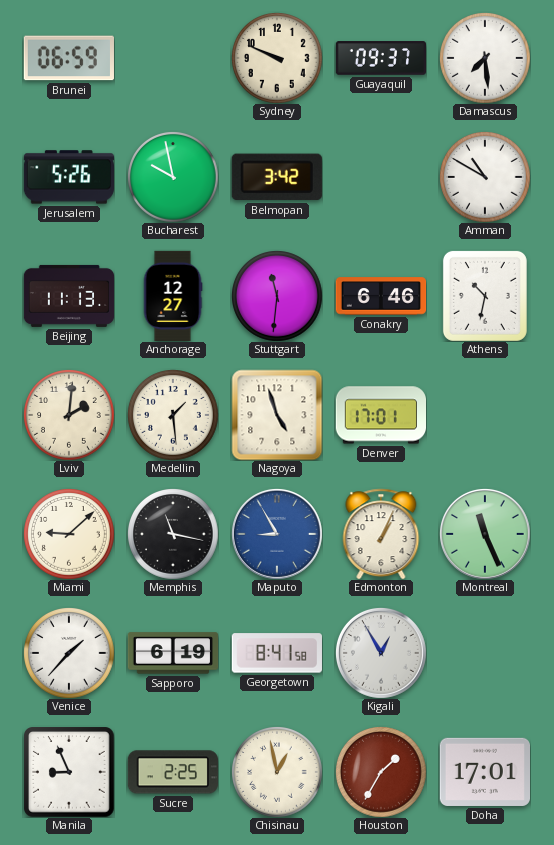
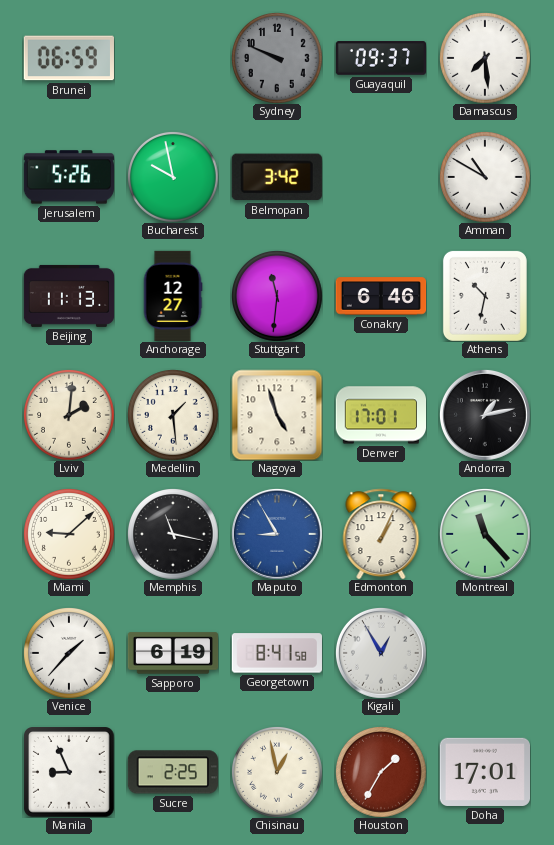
Sydney dial: cream -> grey (277, 58)
Andorra: none -> 1:13 (485, 415)
Montreal: 11:26 -> 11:23 (485, 534)
